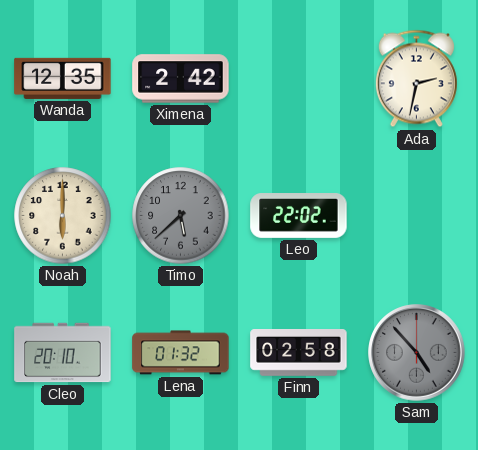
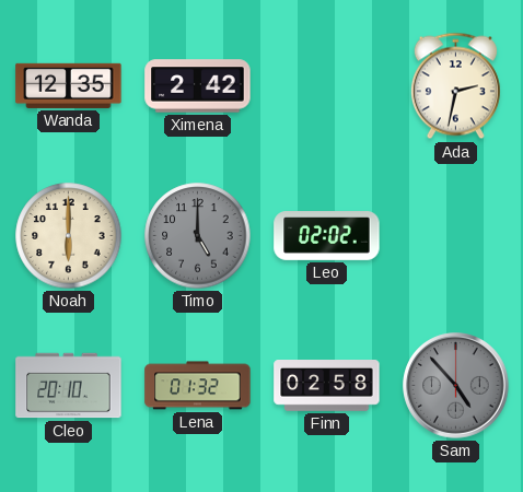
Timo: 5:38 -> 5:00 (198, 236)
Leo: 22:02 -> 02:02 (327, 236)
